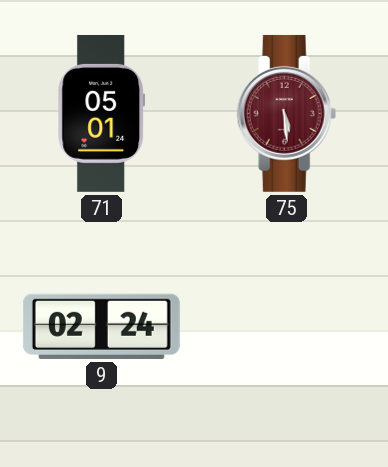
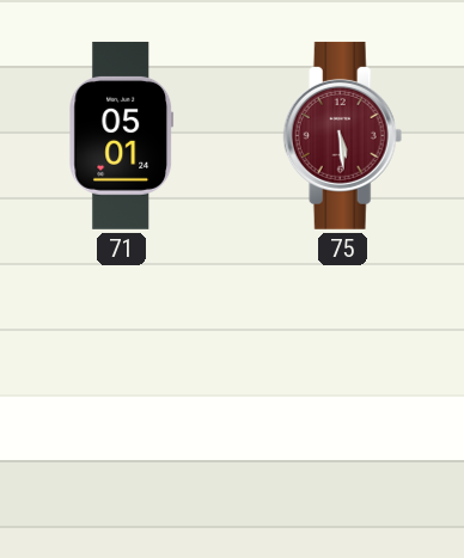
9: 02:24 -> none (101, 326)
